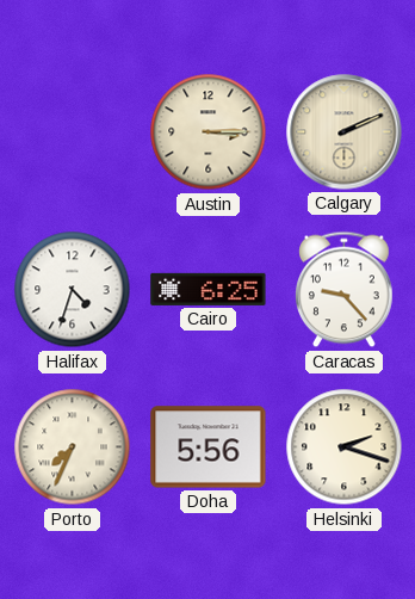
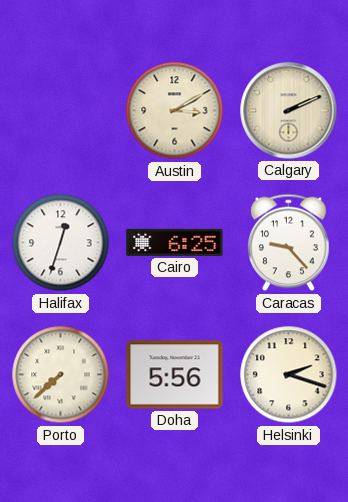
Austin: 3:15 -> 3:10 (175, 111)
Halifax: 4:33 -> 12:33 (61, 243)
Porto: 7:34 -> 7:38 (61, 375)
